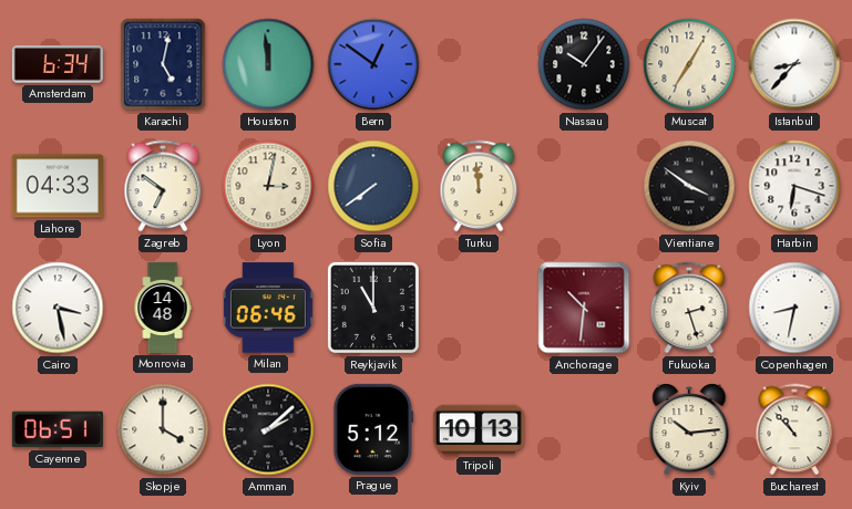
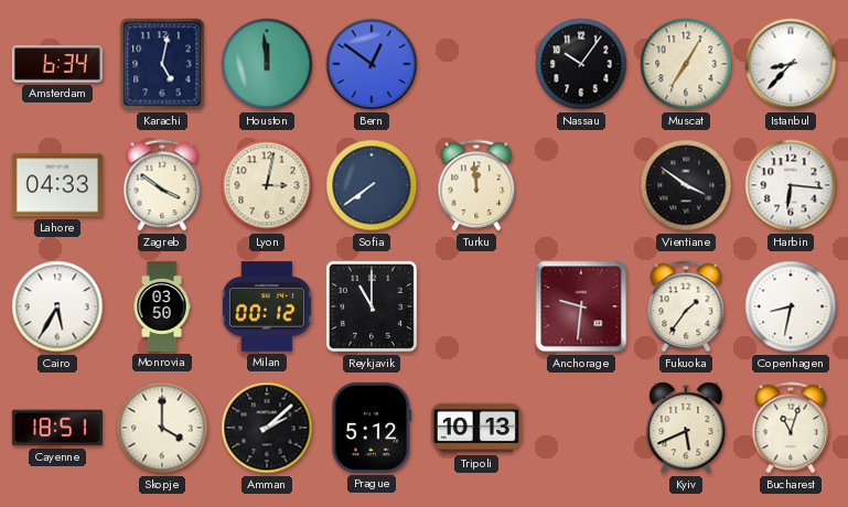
Zagreb: 6:51 -> 3:51 (162, 185)
Harbin: 6:18 -> 6:16 (791, 185)
Cairo: 3:28 -> 5:35 (57, 306)
Monrovia: 14:48 -> 03:50 (162, 306)
Milan: 06:46 -> 00:12 (267, 306)
Anchorage: 10:31 -> 9:31 (581, 306)
Fukuoka: 2:27 -> 1:36 (686, 306)
Cayenne: 06:51 -> 18:51 (57, 428)
Kyiv: 10:14 -> 5:41 (686, 428)
Bucharest: 10:53 -> 11:03 (791, 428)
